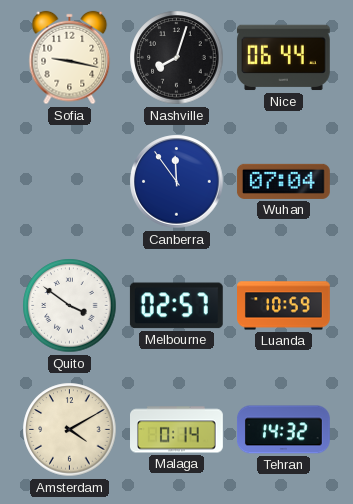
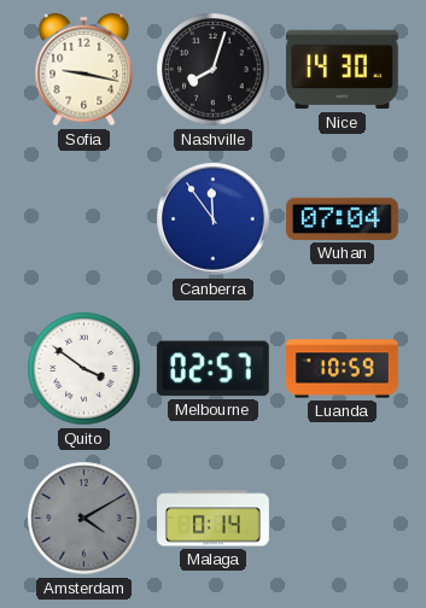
Nice: 06:44 -> 14:30 (342, 70)
Amsterdam dial: cream -> grey (84, 519)
Tehran: 14:32 -> none (283, 430)
